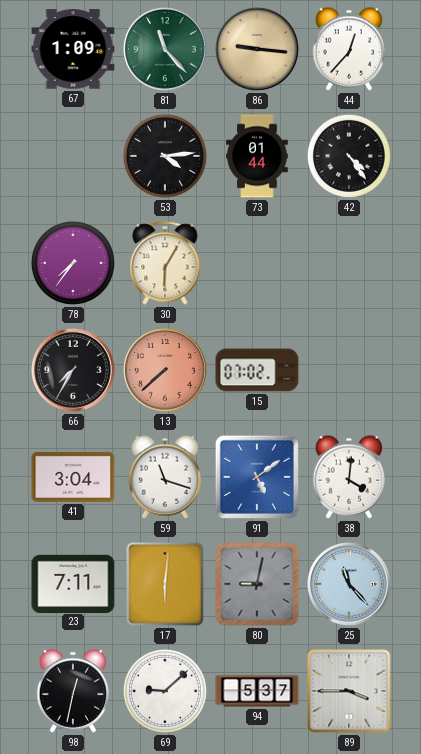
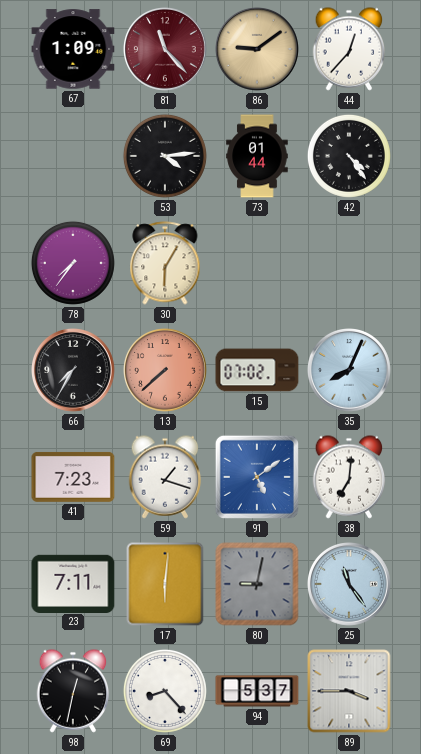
81 dial: green -> burgundy (166, 50)
86: 9:16 -> 9:09 (258, 50)
35: none -> 8:04 (350, 371)
41: 3:04 -> 7:23 (73, 477)
59: 11:18 -> 1:18 (165, 477)
38: 4:01 -> 7:01 (349, 477)
25: 11:23 -> 11:24 (350, 585)
69: 9:08 -> 8:23 (165, 691)
